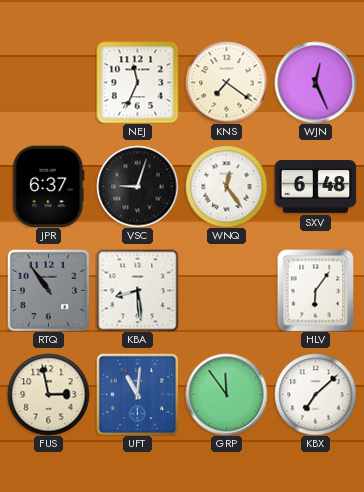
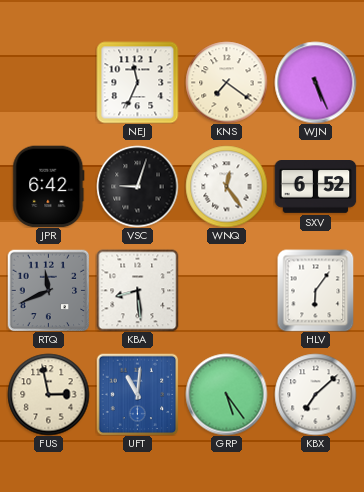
WJN: 12:26 -> 5:26 (315, 82)
JPR: 6:37 -> 6:42 (49, 186)
SXV: 6:48 -> 6:52 (315, 187)
RTQ: 10:54 -> 11:41 (48, 290)
GRP: 11:54 -> 5:24 (226, 394)
